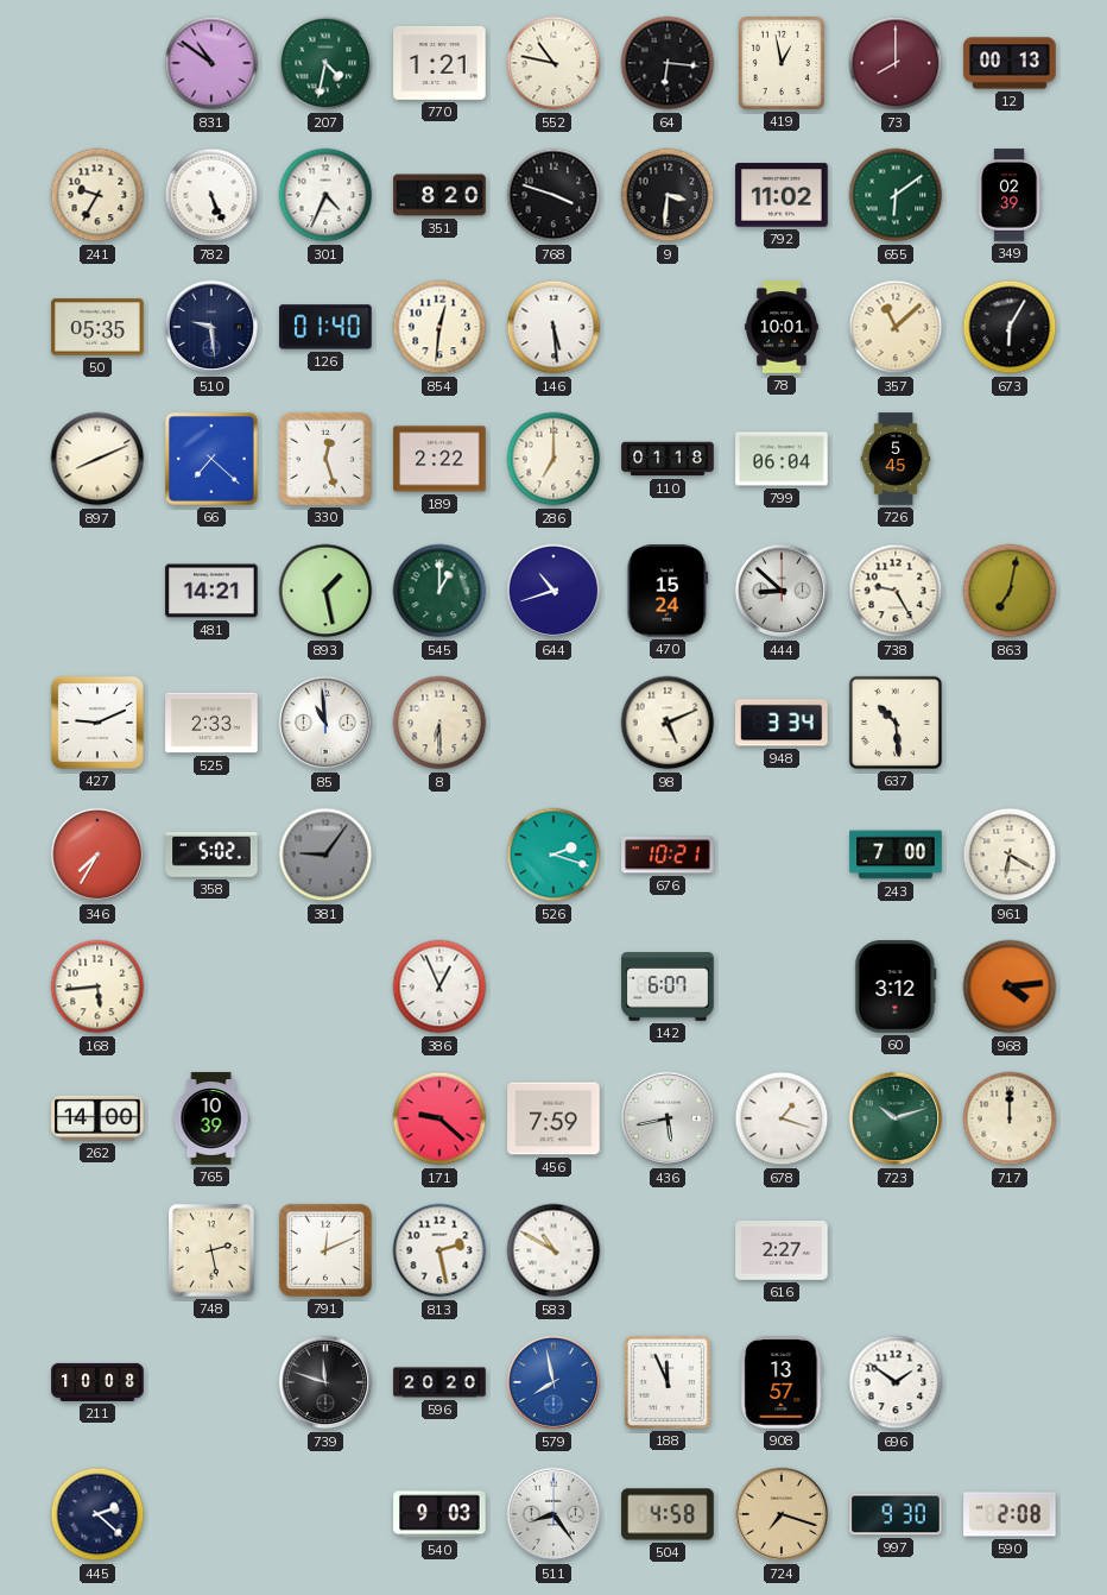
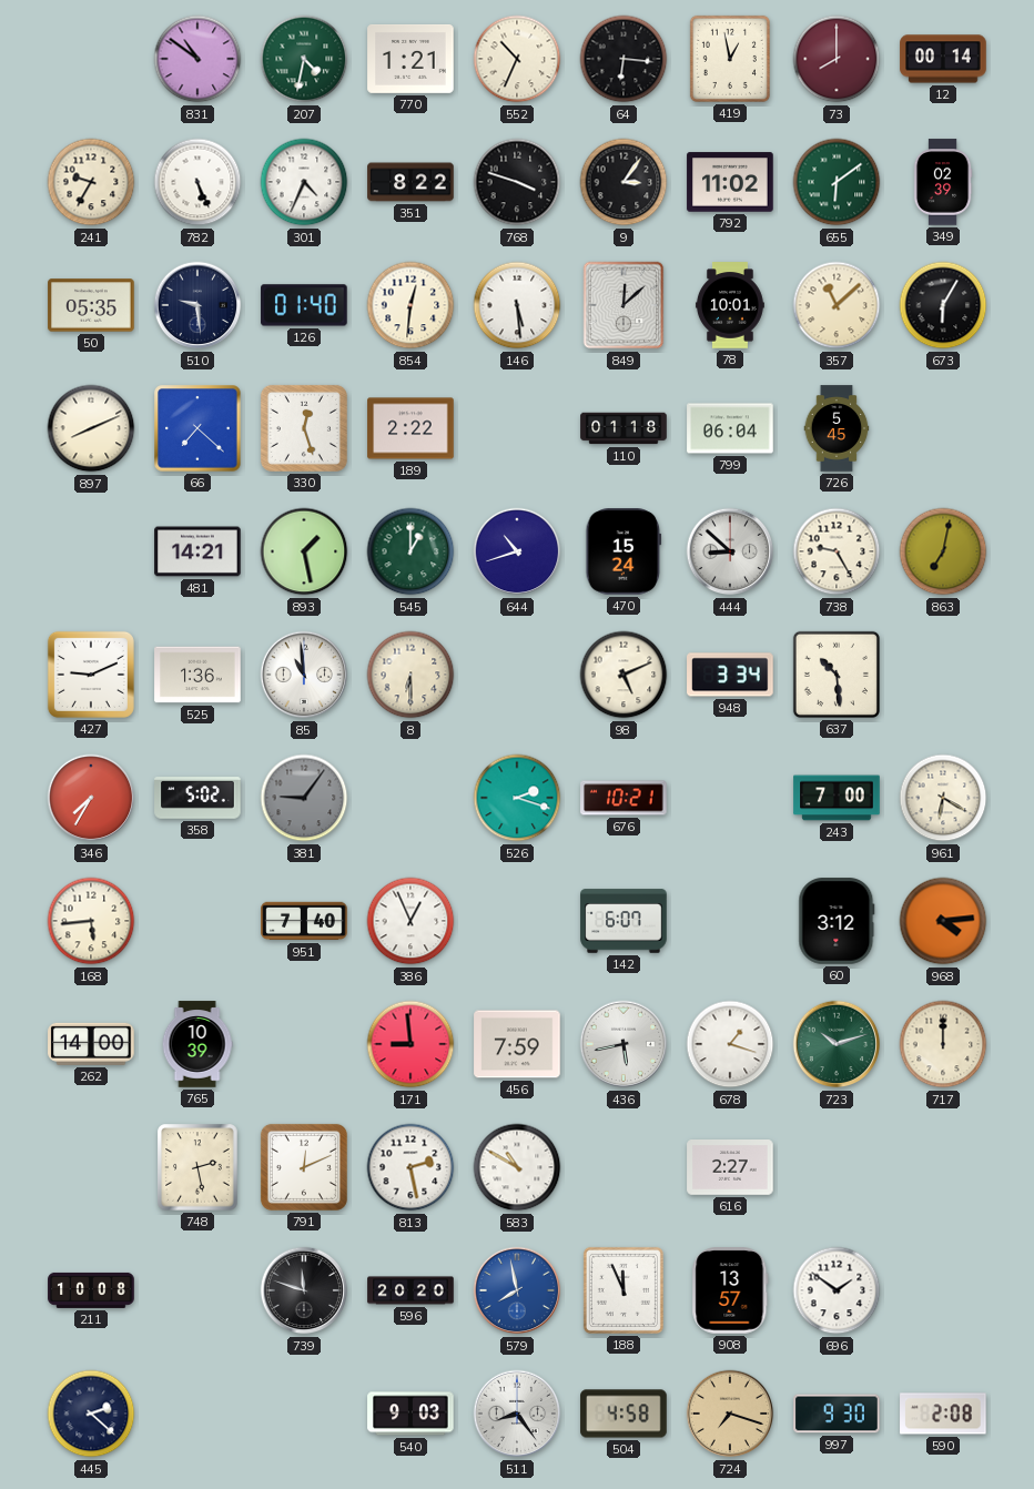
552: 10:47 -> 10:34 (517, 59)
12: 00:13 -> 00:14 (943, 59)
351: 8:20 -> 8:22 (410, 182)
9: 3:31 -> 3:06 (624, 182)
849: none -> 12:08 (624, 305)
286: 7:00 -> none (553, 459)
525: 2:33 -> 1:36 (197, 675)
951: none -> 7:40 (304, 921)
171: 9:22 -> 8:59 (410, 1044)
